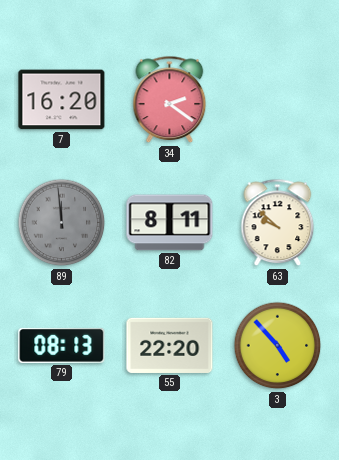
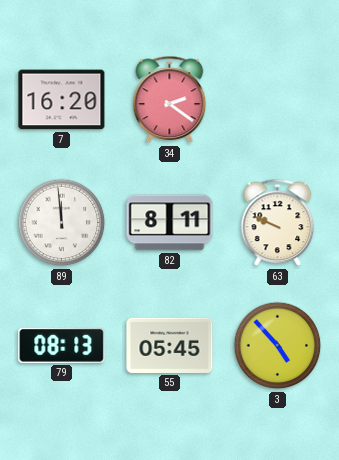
89 dial: grey -> white (62, 223)
63: 9:52 -> 9:49 (278, 223)
55: 22:20 -> 05:45 (170, 345)
